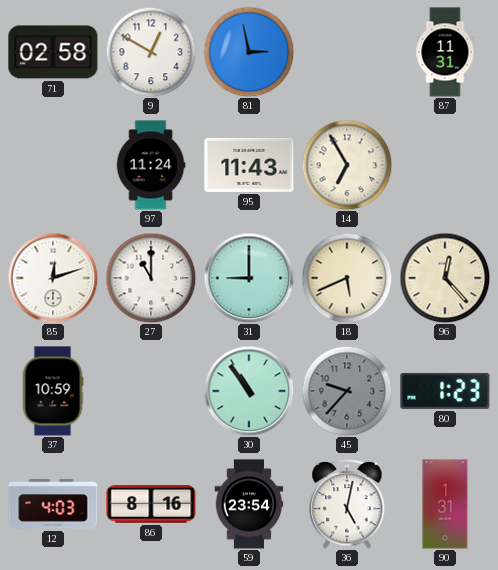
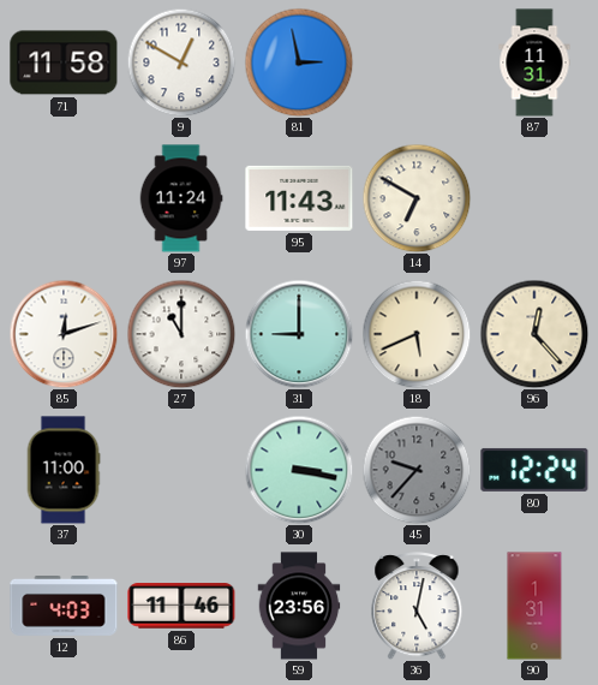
71: 02:58 -> 11:58 (64, 62)
14: 6:55 -> 6:50 (417, 198)
37: 10:59 -> 11:00 (64, 470)
30: 10:54 -> 3:17 (299, 470)
80: 1:23 -> 12:24 (534, 470)
86: 8:16 -> 11:46 (181, 606)
59: 23:54 -> 23:56 (299, 606)
